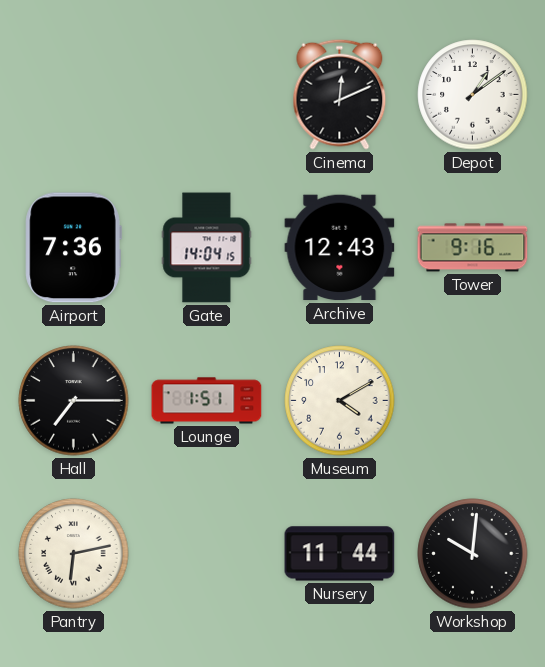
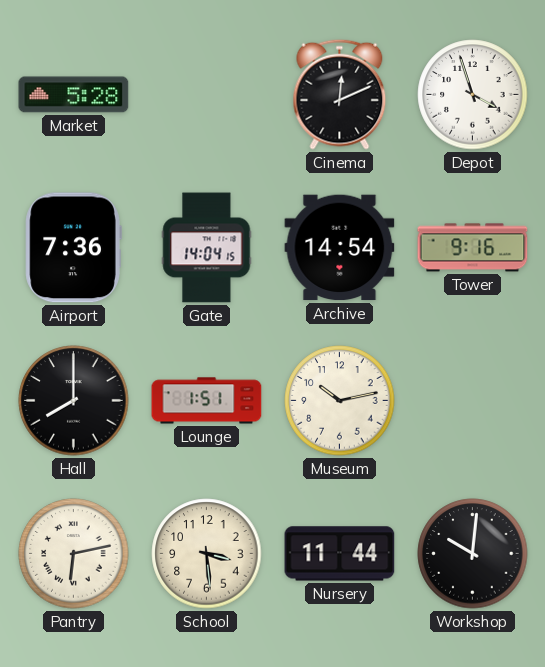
Market: none -> 5:28 (74, 95)
Depot: 1:09 -> 3:57 (473, 95)
Archive: 12:43 -> 14:54 (340, 248)
Hall: 7:15 -> 8:00 (74, 401)
Museum: 4:10 -> 10:13 (340, 401)
School: none -> 3:29 (207, 554)
